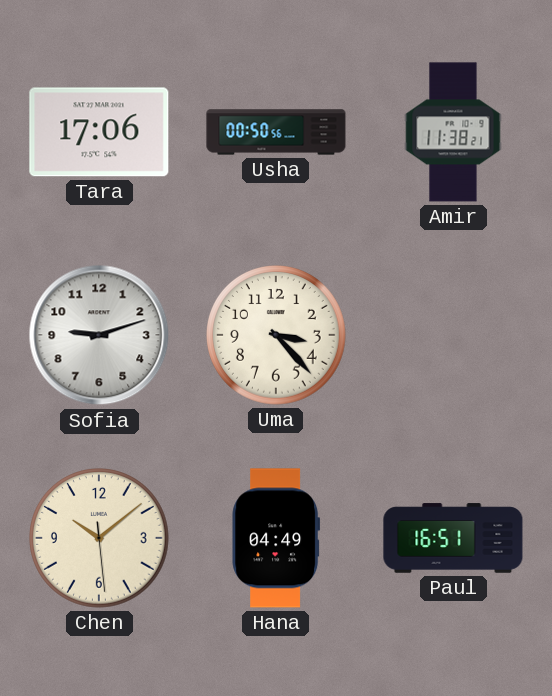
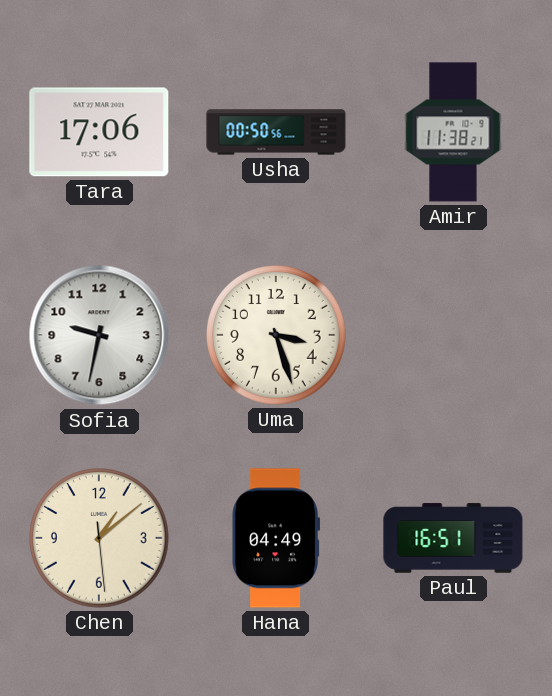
Sofia: 9:12 -> 9:32 (99, 335)
Uma: 3:23 -> 3:27 (277, 336)
Chen: 10:08 -> 1:08 (100, 539)
